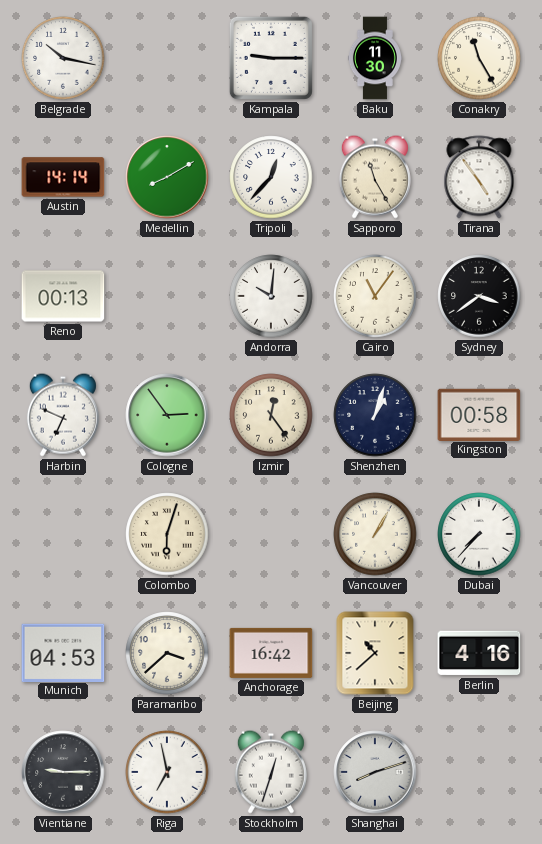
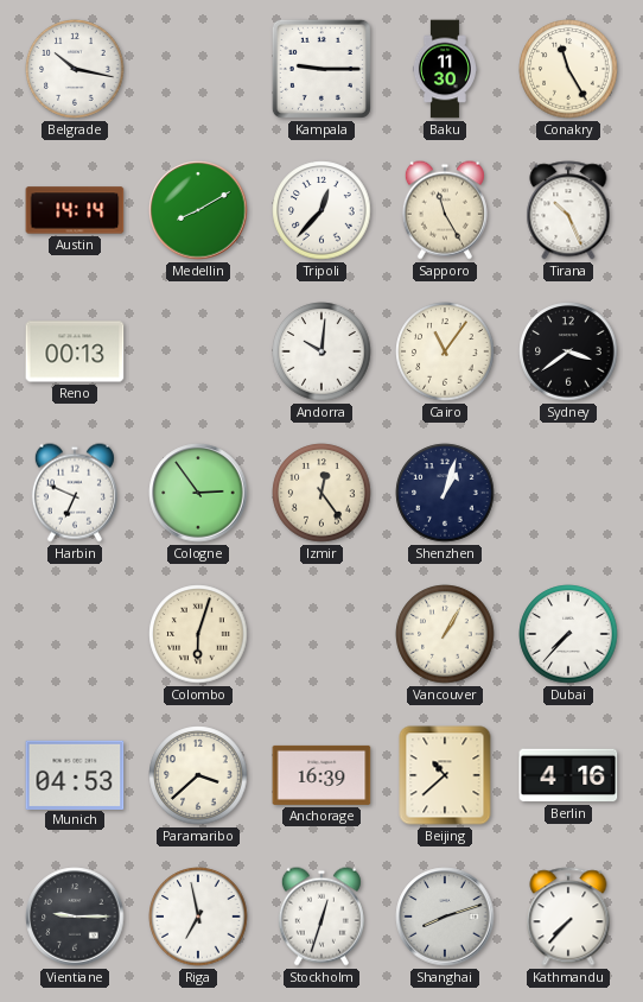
Tirana: 4:54 -> 10:26 (568, 210)
Kingston: 00:58 -> none (479, 414)
Anchorage: 16:42 -> 16:39 (321, 775)
Kathmandu: none -> 7:37 (568, 917)
